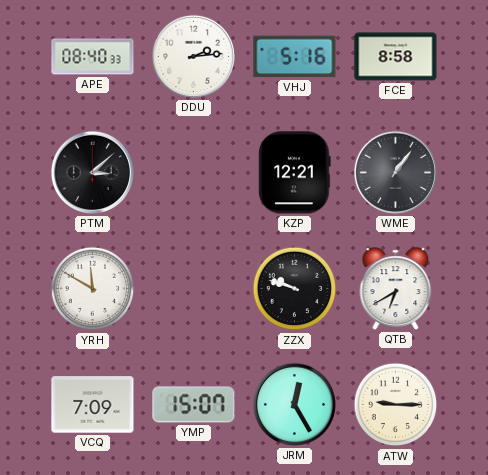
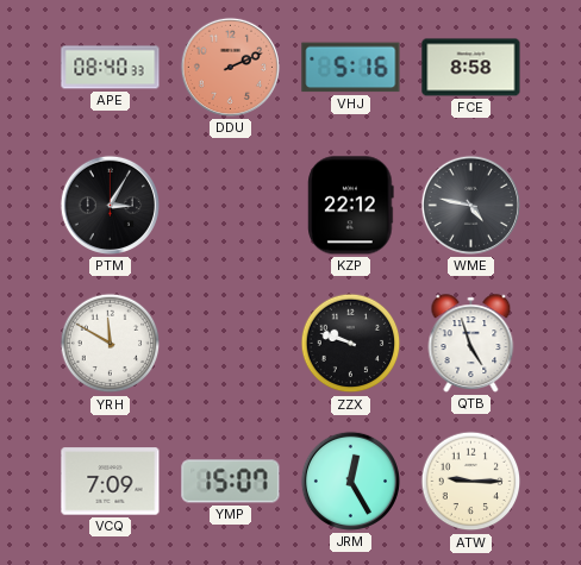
DDU: 2:14 -> 2:11 (230, 67)
DDU dial: white -> salmon (230, 67)
PTM: 3:08 -> 3:05 (110, 205)
KZP: 12:21 -> 22:12 (351, 206)
WME: 1:06 -> 4:47 (470, 205)
QTB: 6:40 -> 4:57 (471, 344)
